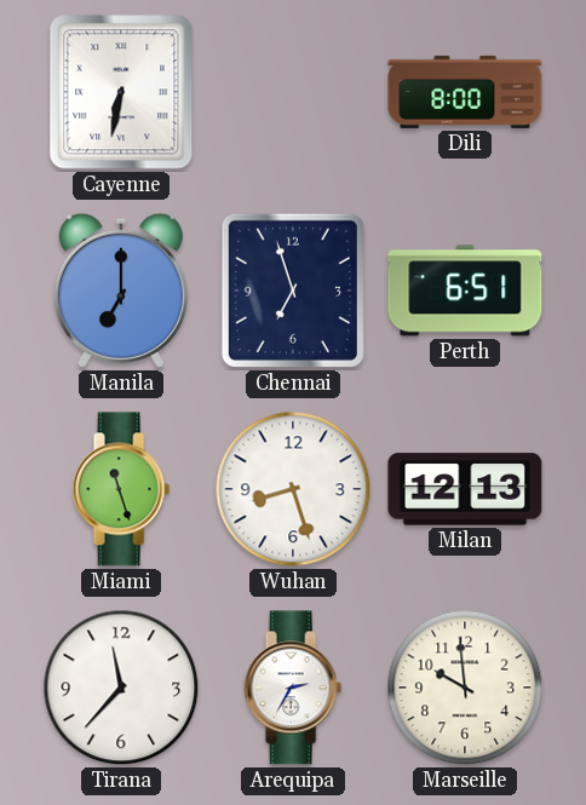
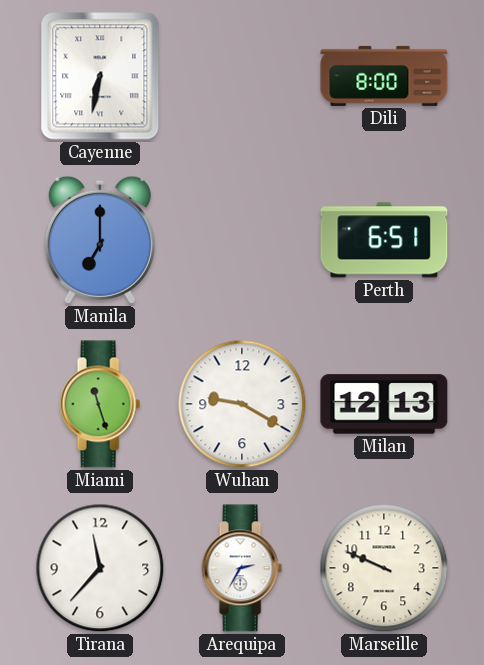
Chennai: 6:57 -> none (293, 291)
Wuhan: 8:27 -> 9:20 (242, 404)
Marseille: 9:59 -> 9:49 (384, 568)
